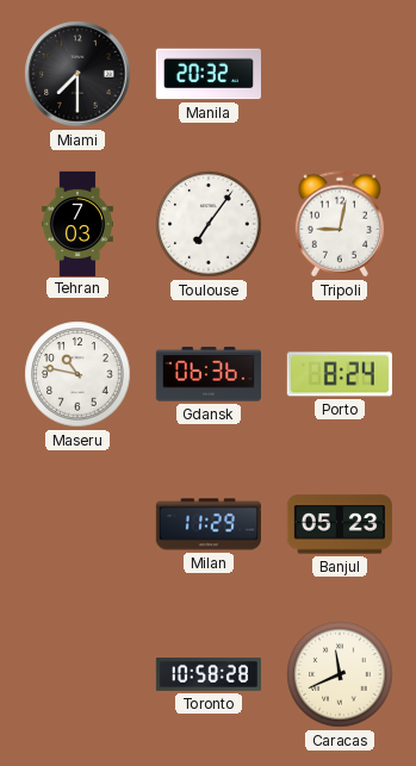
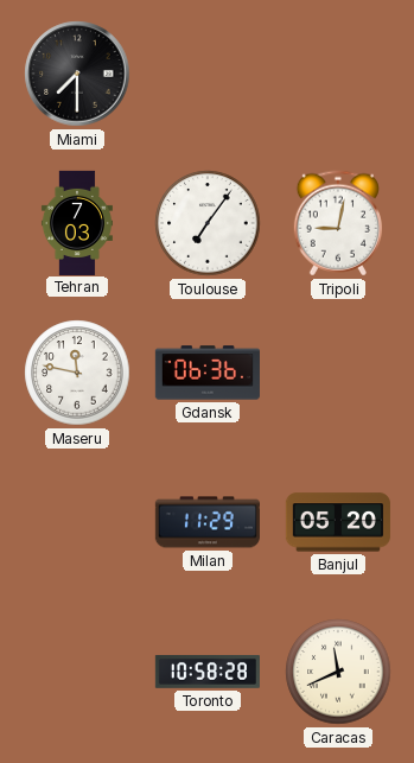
Manila: 20:32 -> none (209, 74)
Maseru: 10:47 -> 11:47 (77, 373)
Porto: 8:24 -> none (340, 374)
Banjul: 05:23 -> 05:20 (338, 522)
